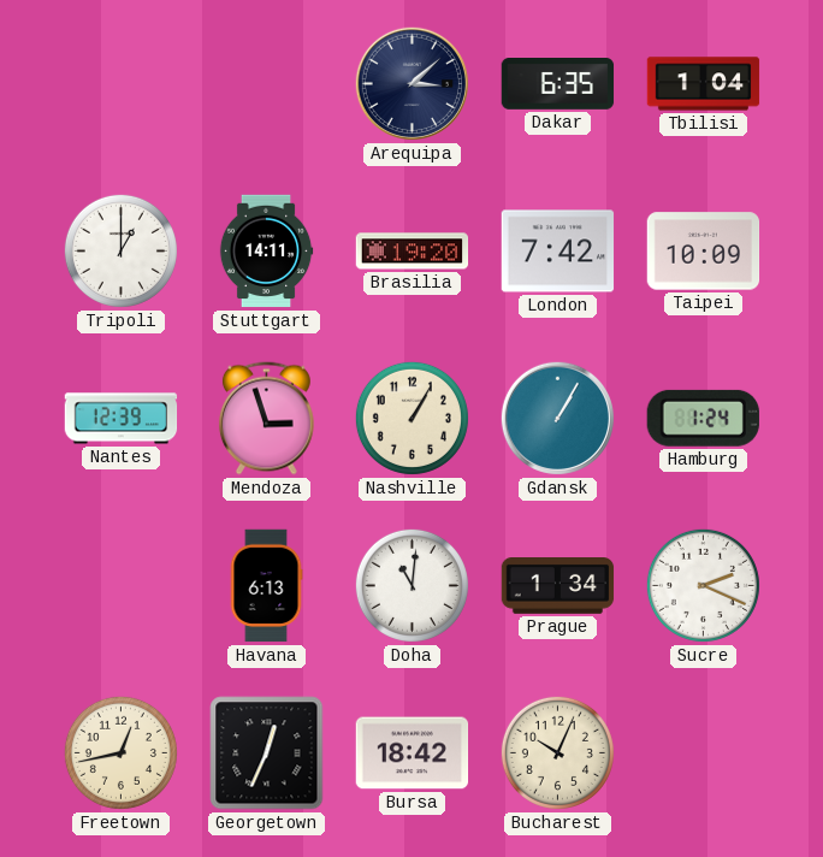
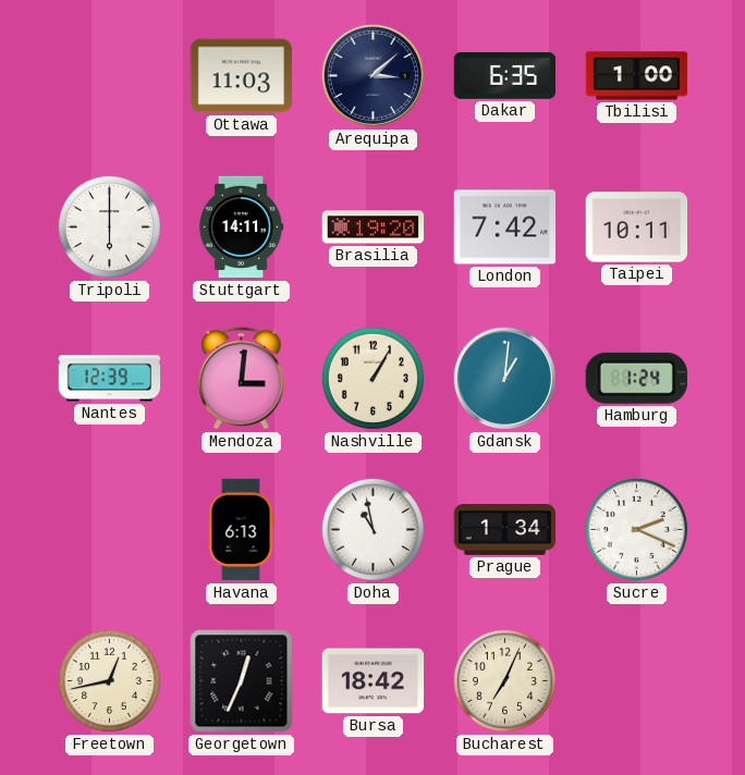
Ottawa: none -> 11:03 (242, 76)
Tbilisi: 1:04 -> 1:00 (637, 76)
Tripoli: 1:00 -> 6:00 (109, 226)
Taipei: 10:09 -> 10:11 (637, 227)
Mendoza: 2:57 -> 3:01 (241, 379)
Gdansk: 1:05 -> 1:01 (504, 378)
Doha: 11:01 -> 10:58 (373, 529)
Bucharest: 10:04 -> 7:04 (504, 680)
